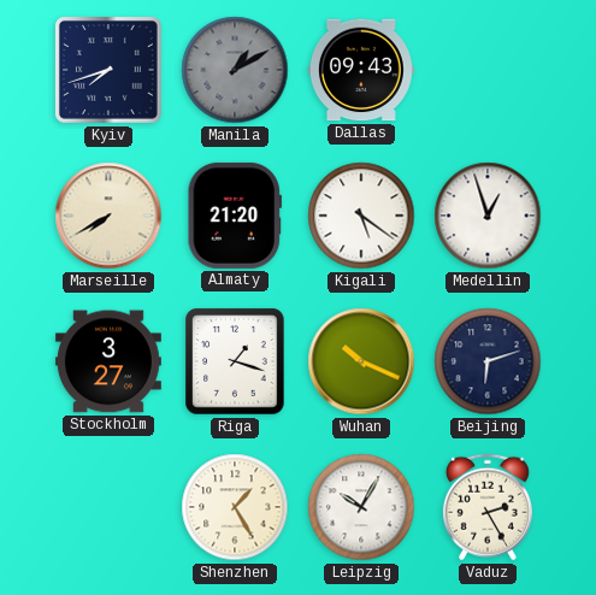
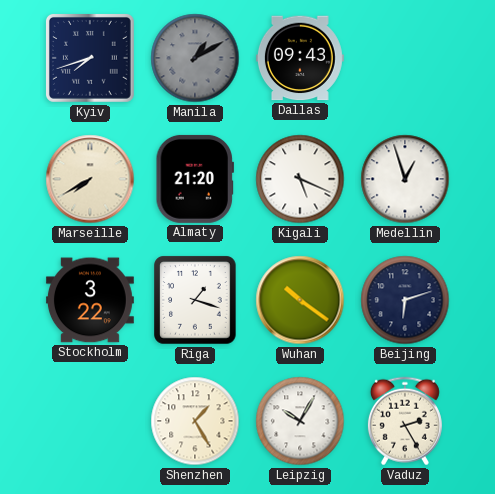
Kigali: 5:21 -> 5:19 (300, 179)
Stockholm: 3:27 -> 3:22 (90, 300)
Wuhan: 10:19 -> 10:21 (300, 300)
